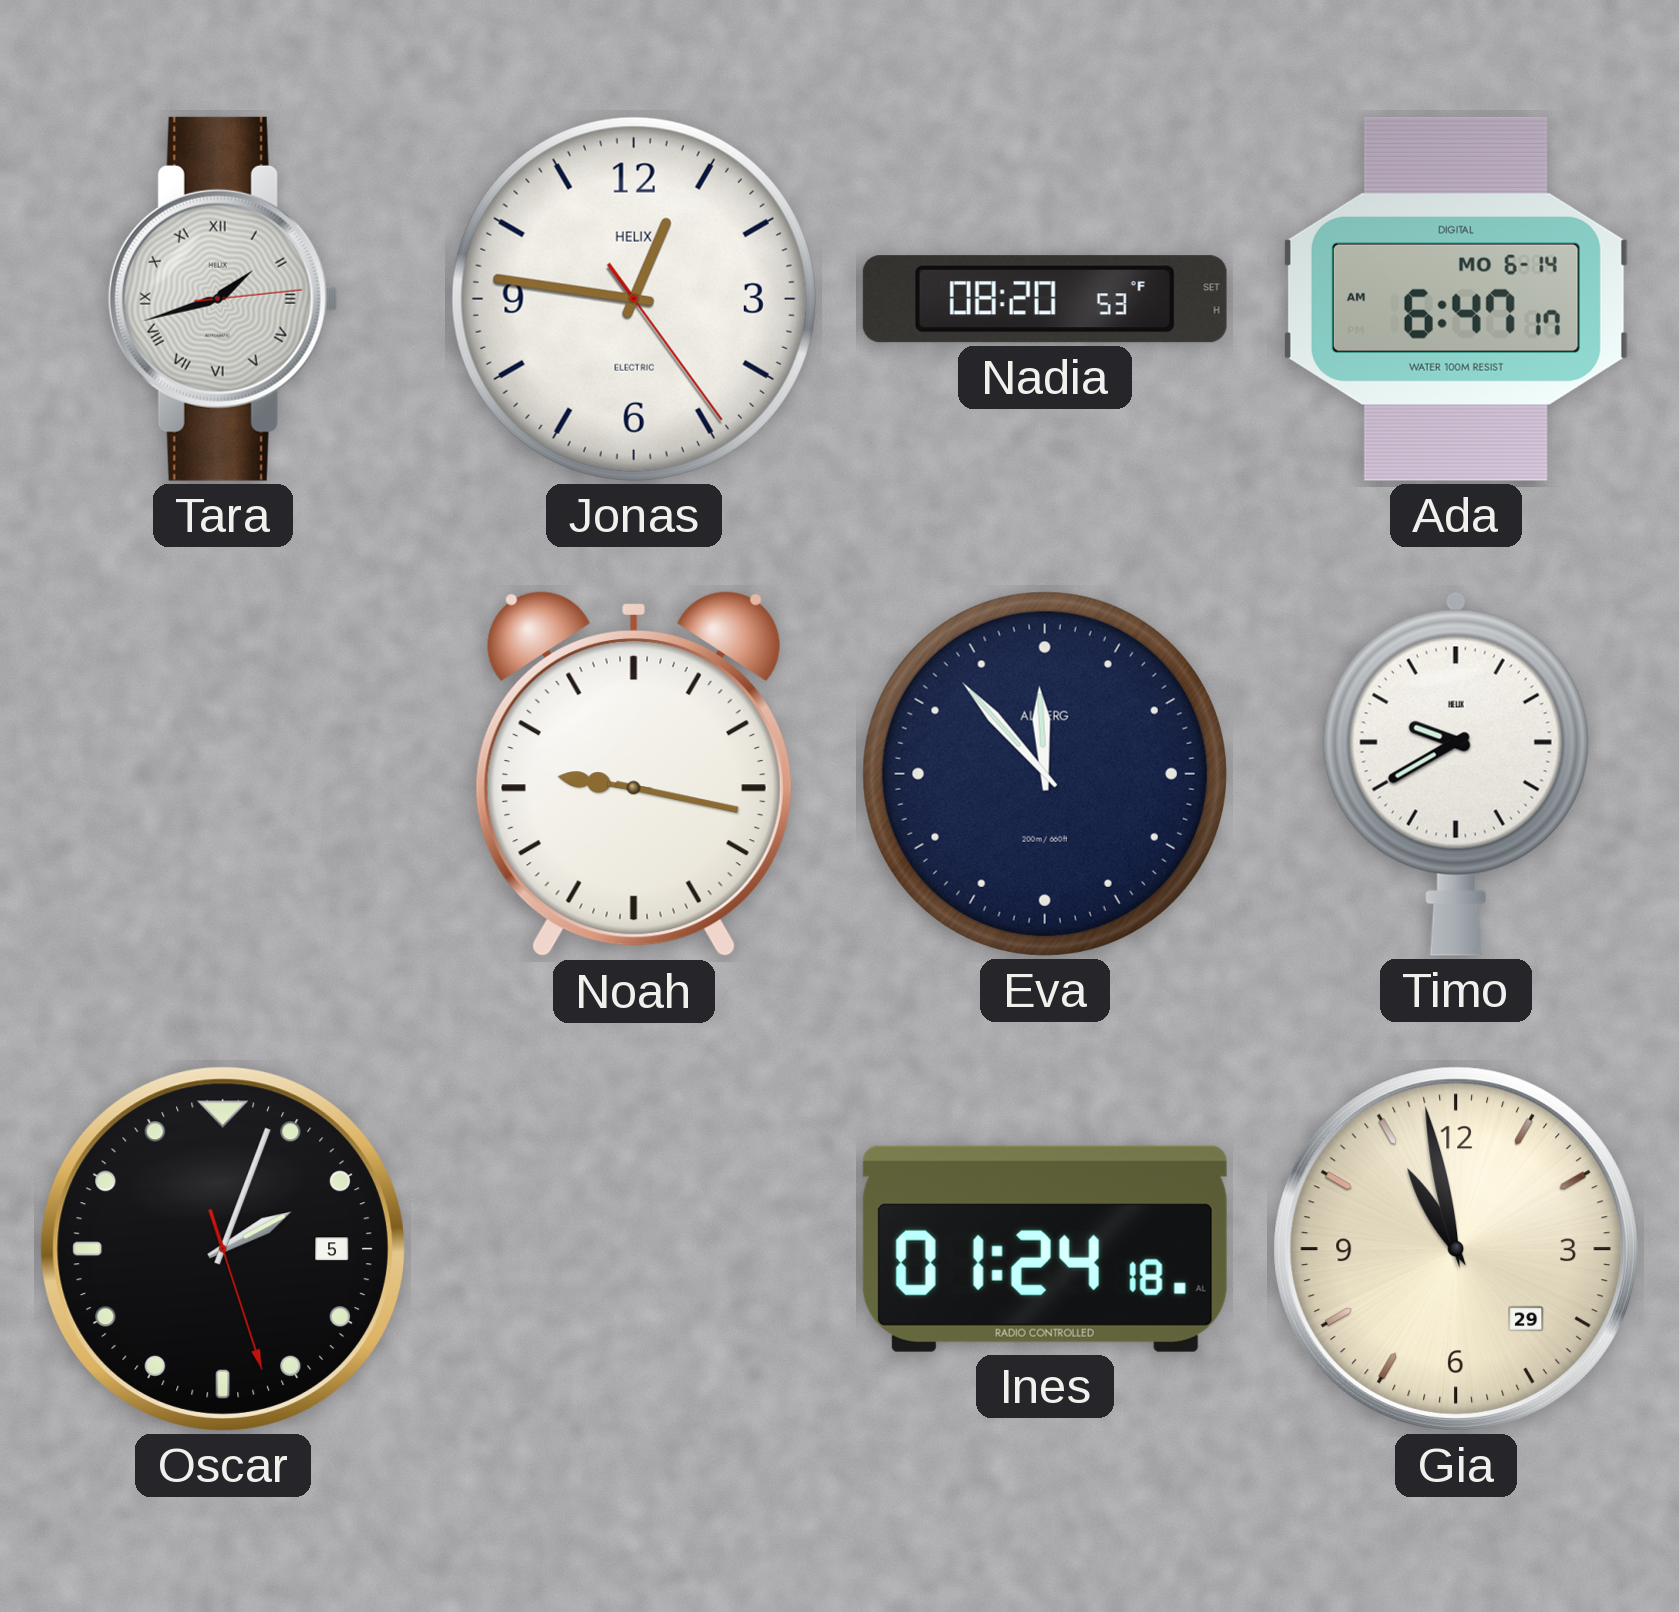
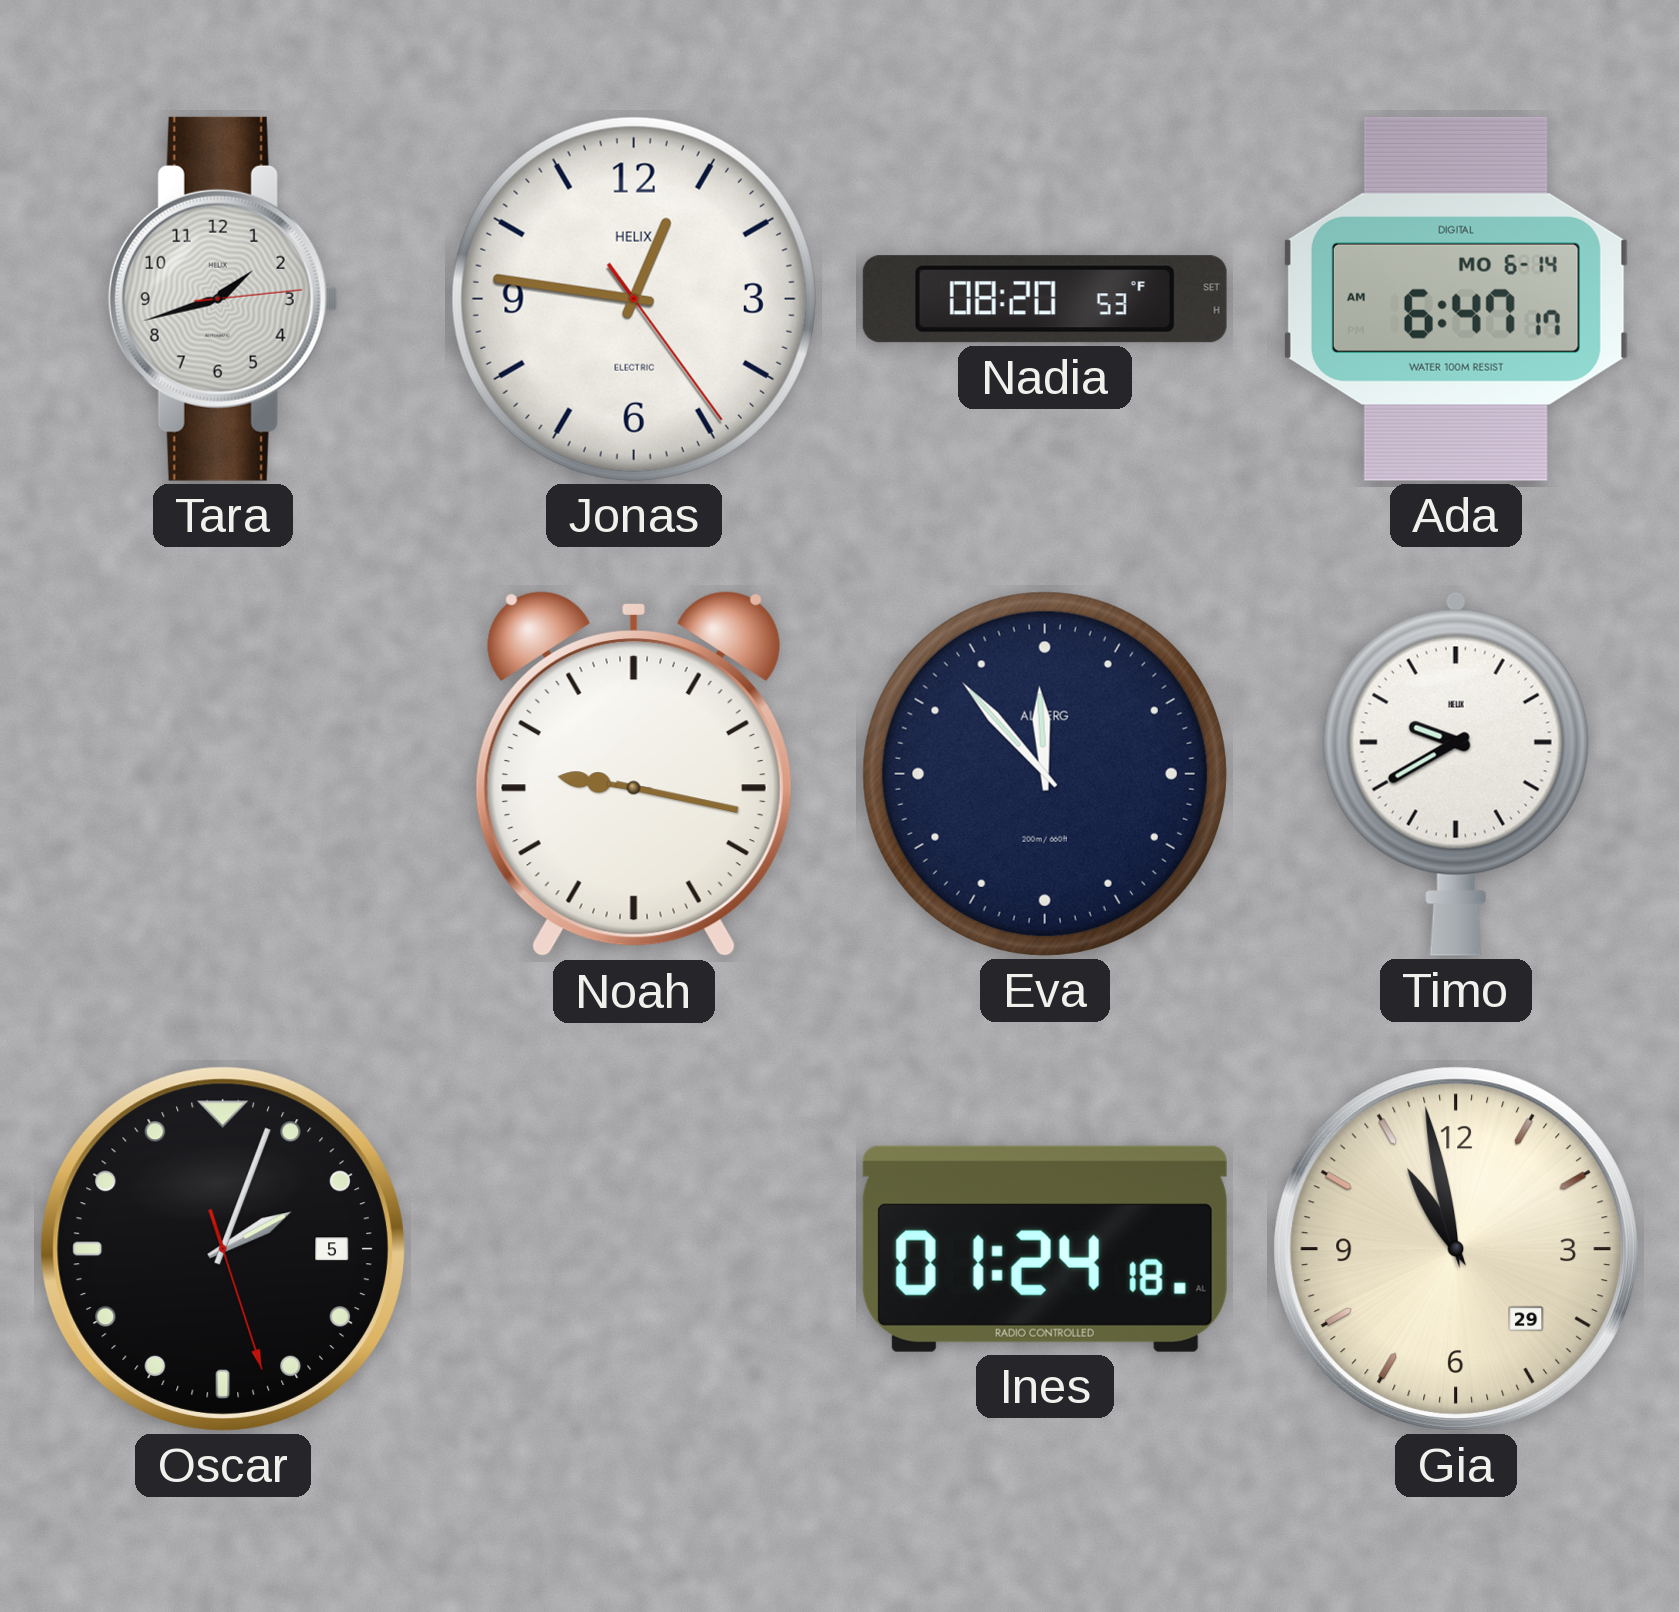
Tara numerals: Roman -> Arabic (223, 299)
